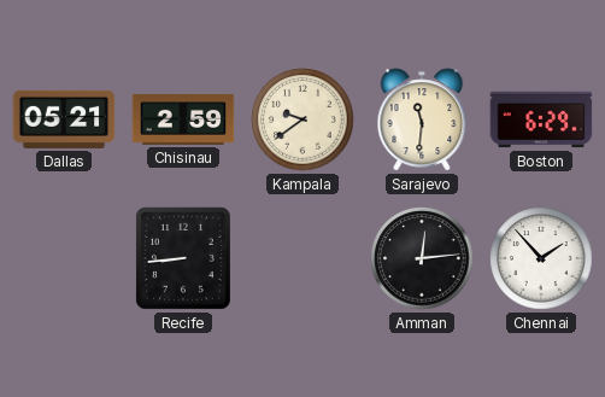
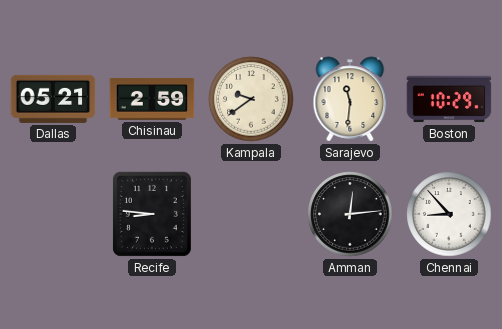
Boston: 6:29 -> 10:29 (449, 99)
Recife: 8:44 -> 8:46 (152, 214)
Chennai: 1:53 -> 8:53 (449, 214)
